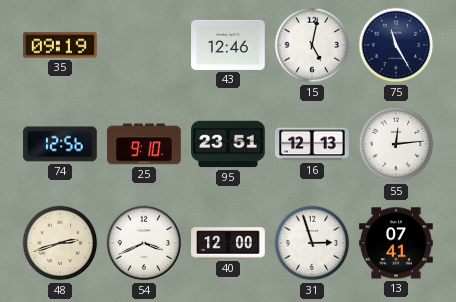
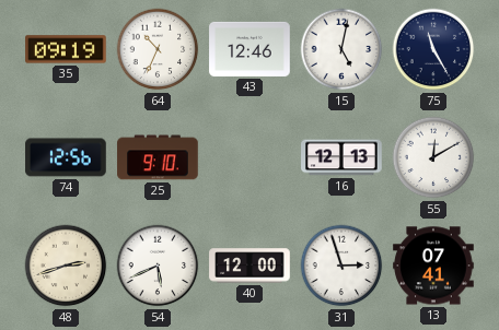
64: none -> 10:34 (158, 49)
95: 23:51 -> none (228, 144)
55: 12:14 -> 12:10 (433, 157)
54: 3:41 -> 5:41 (158, 266)
